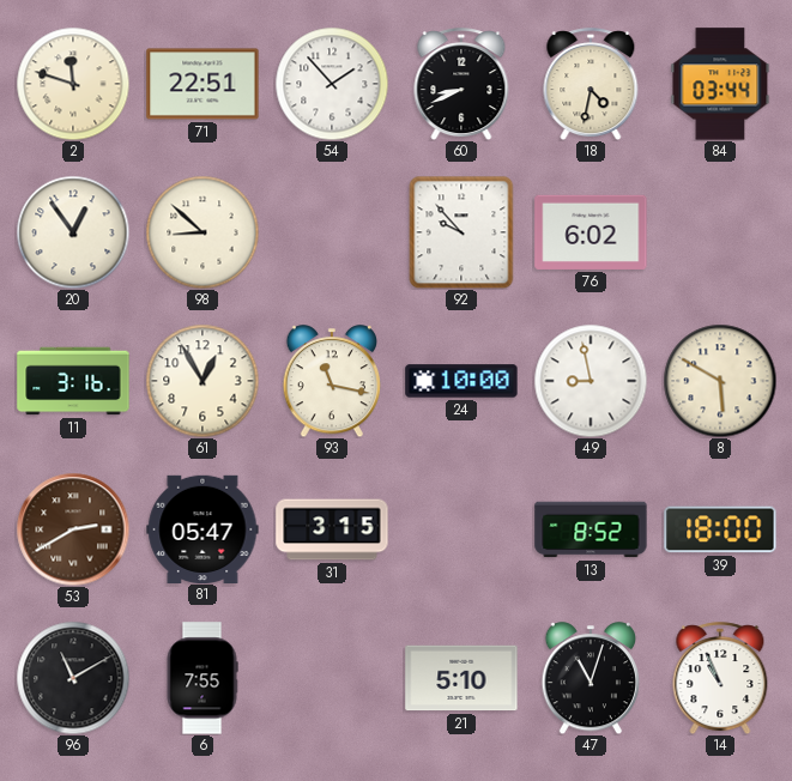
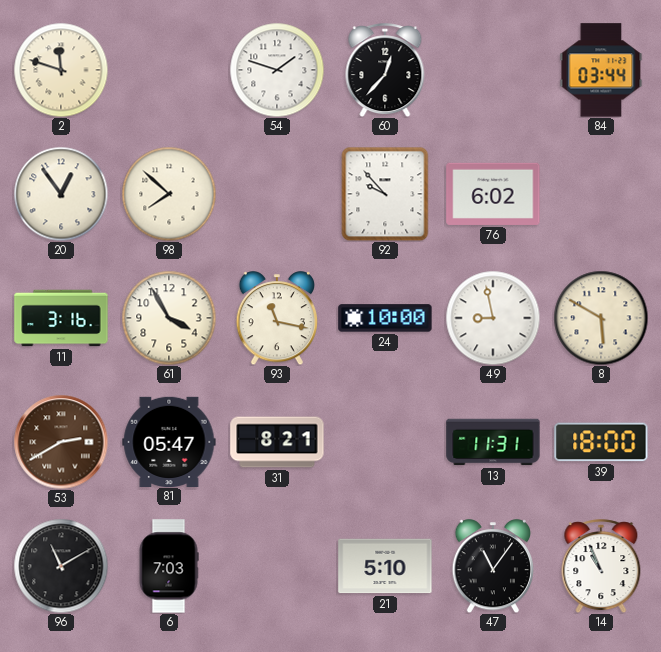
71: 22:51 -> none (202, 84)
54: 1:53 -> 1:48 (277, 70)
60: 8:41 -> 12:37 (385, 70)
18: 4:32 -> none (591, 84)
98: 8:52 -> 7:52 (169, 194)
61: 12:55 -> 3:55 (169, 318)
31: 3:15 -> 8:21 (277, 442)
13: 8:52 -> 11:31 (493, 442)
6: 7:55 -> 7:03 (169, 566)
47: 11:03 -> 11:06 (492, 566)
